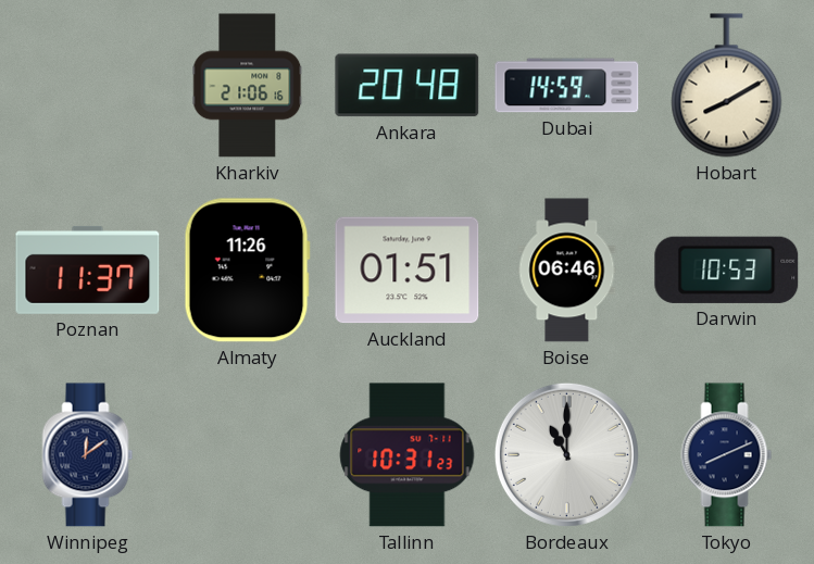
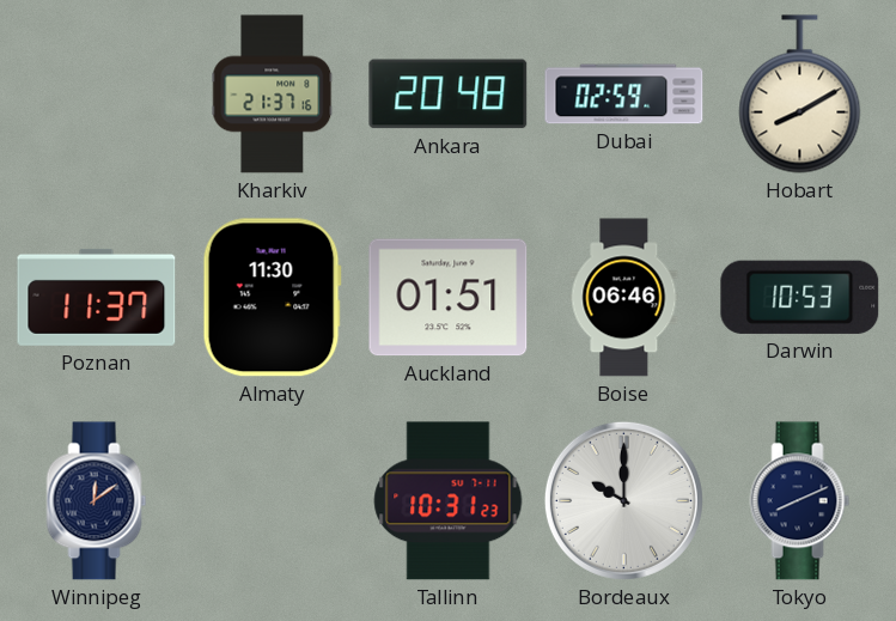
Kharkiv: 21:06 -> 21:37 (273, 95)
Dubai: 14:59 -> 02:59 (624, 95)
Almaty: 11:26 -> 11:30 (272, 298)
Bordeaux: 11:00 -> 10:00 (623, 500)
